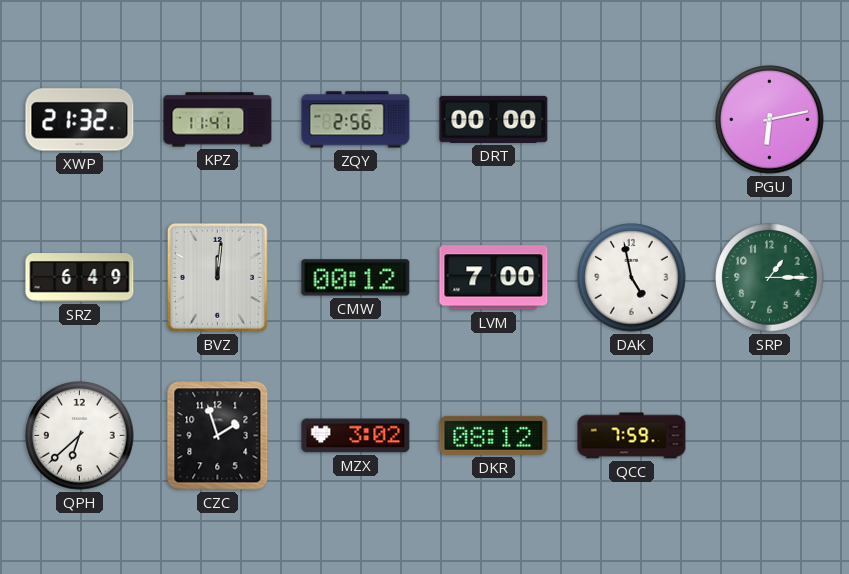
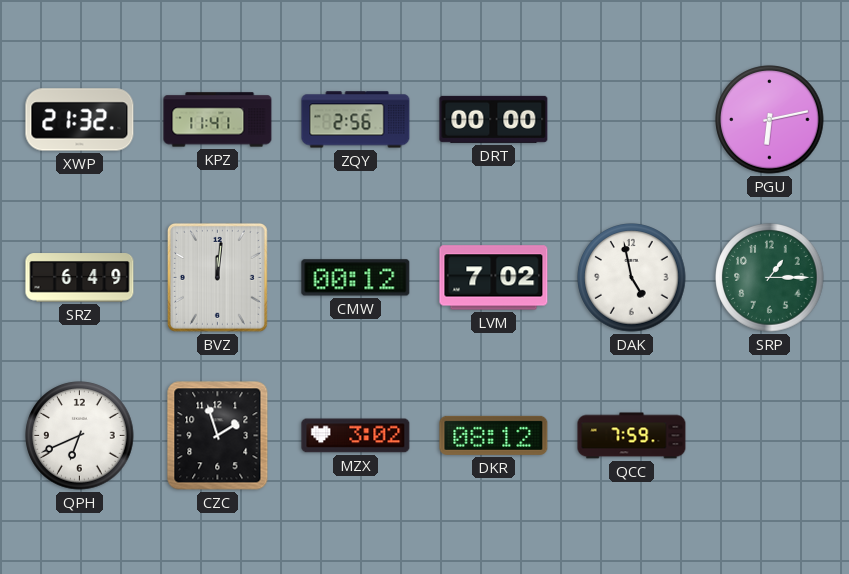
LVM: 7:00 -> 7:02 (494, 278)
QPH: 6:38 -> 6:41 (80, 436)
